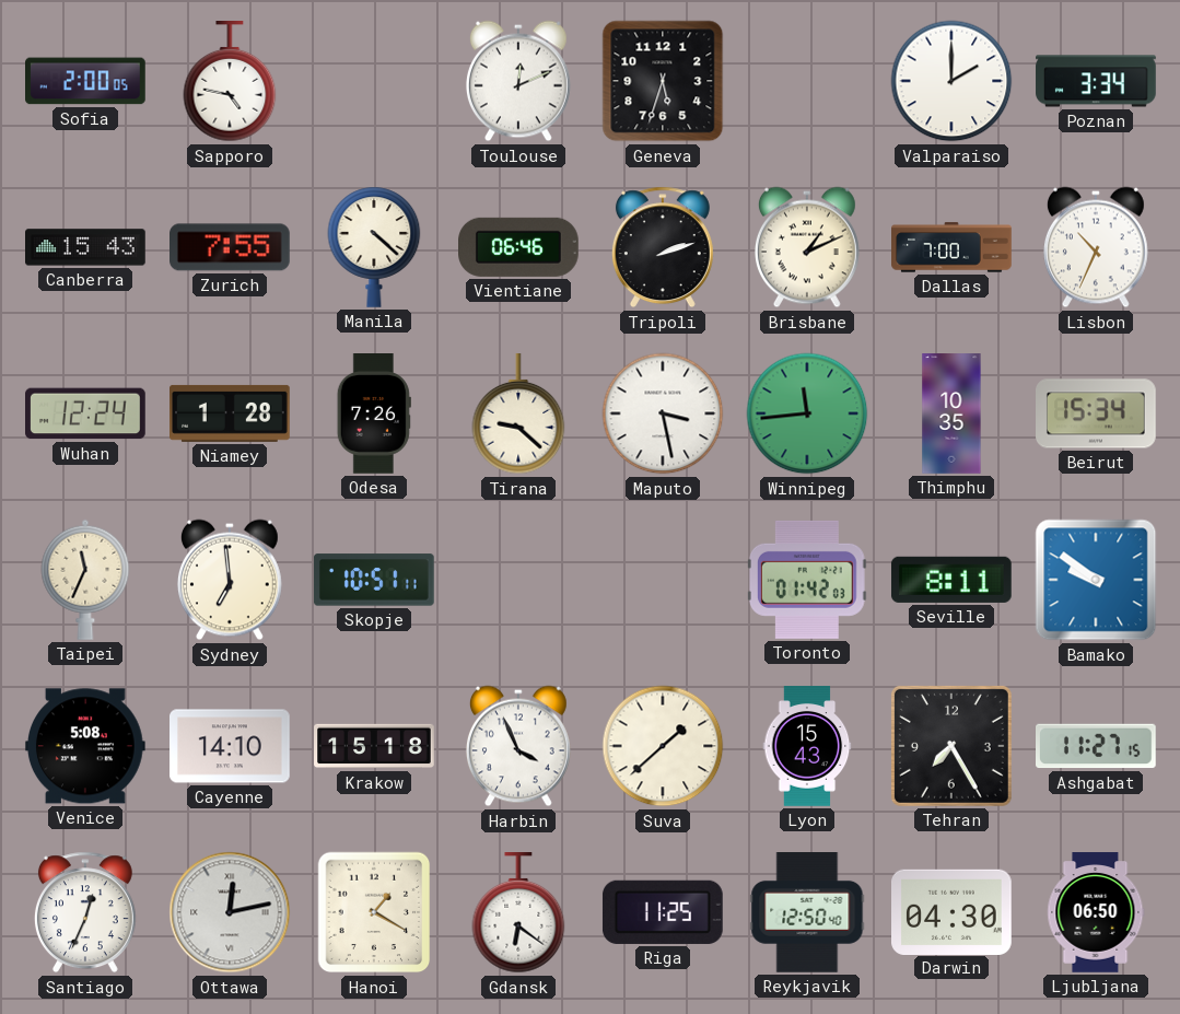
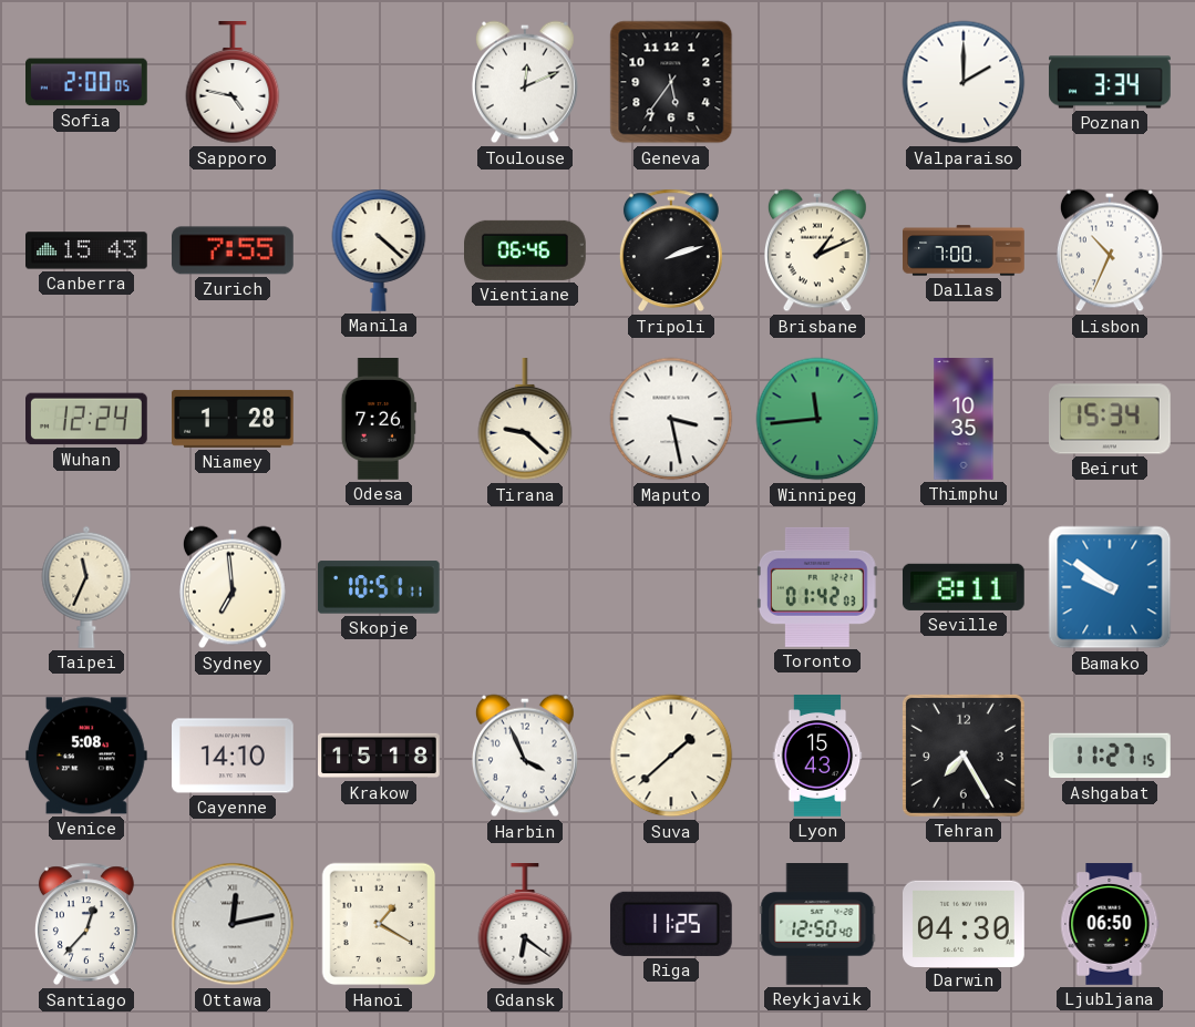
Geneva: 5:33 -> 5:36 (671, 82)
Santiago: 12:34 -> 12:37 (86, 924)
